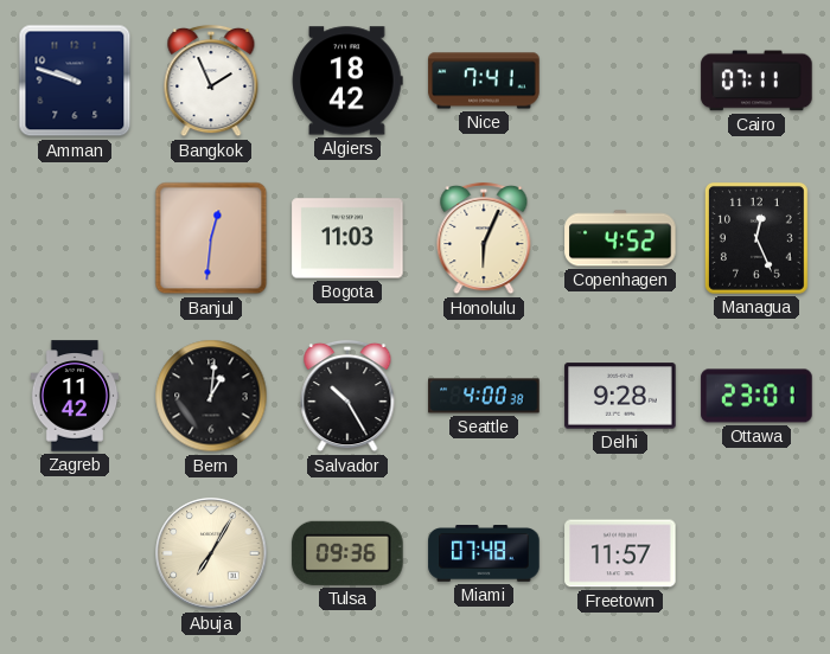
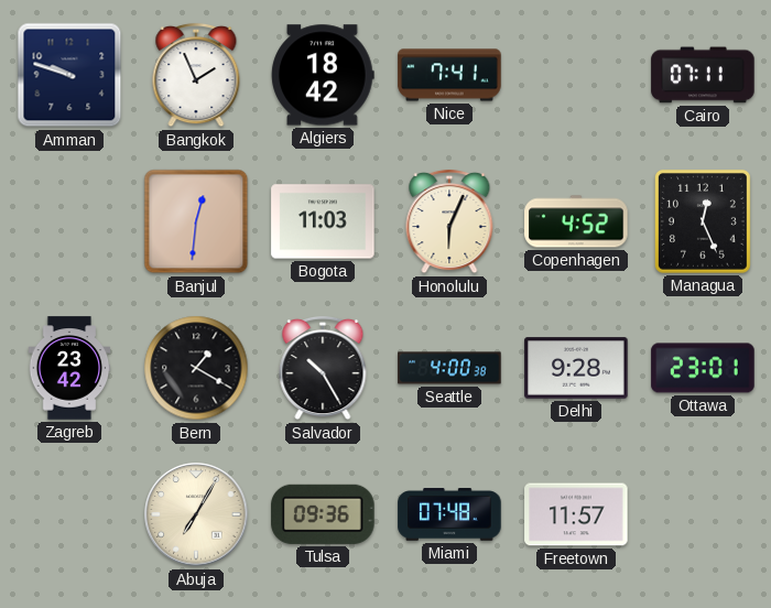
Zagreb: 11:42 -> 23:42 (69, 368)
Bern: 1:01 -> 1:20 (196, 368)
